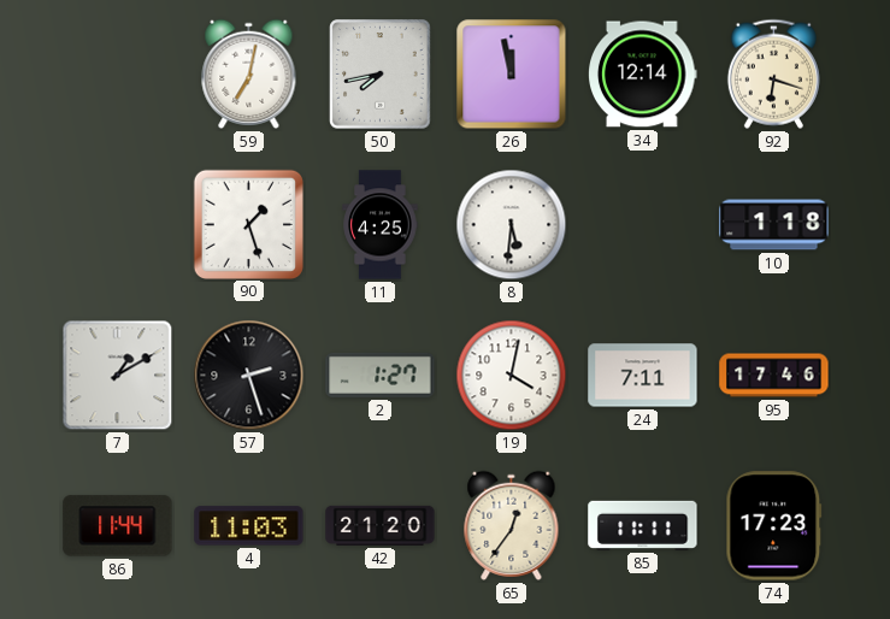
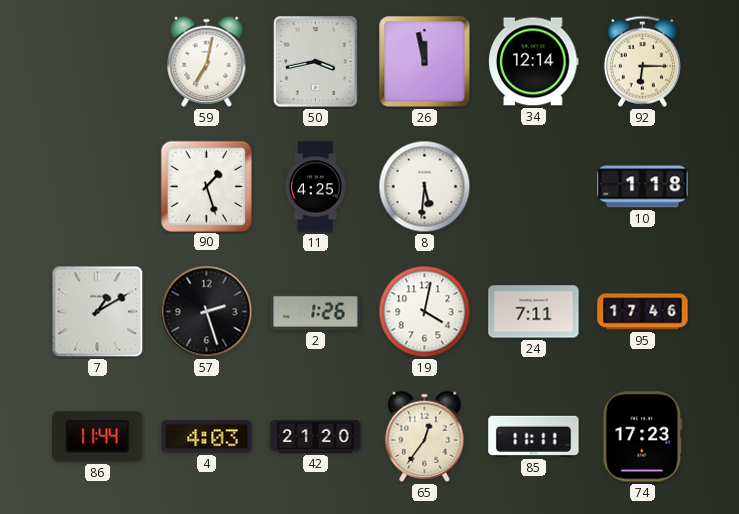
50: 7:43 -> 3:43 (316, 62)
92: 6:18 -> 6:15 (642, 61)
2: 1:27 -> 1:26 (316, 311)
4: 11:03 -> 4:03 (207, 437)
